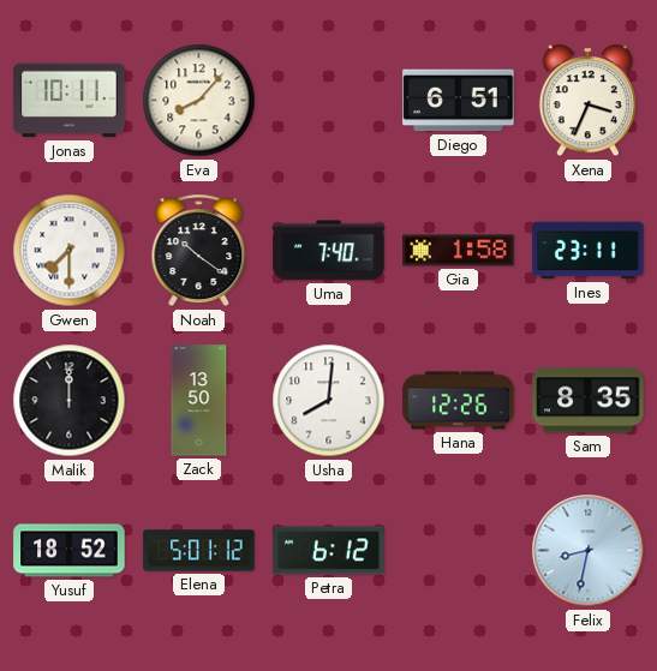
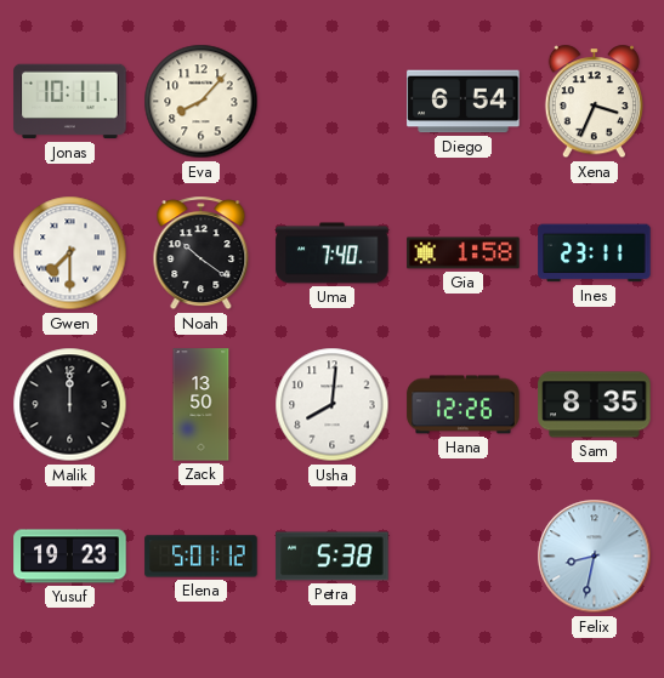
Diego: 6:51 -> 6:54 (464, 102)
Yusuf: 18:52 -> 19:23 (70, 557)
Petra: 6:12 -> 5:38 (333, 557)
